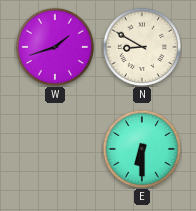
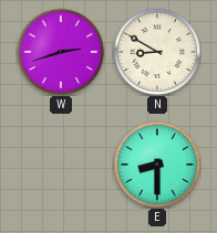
W: 1:42 -> 2:42 (60, 51)
E: 6:30 -> 8:30 (156, 163)
